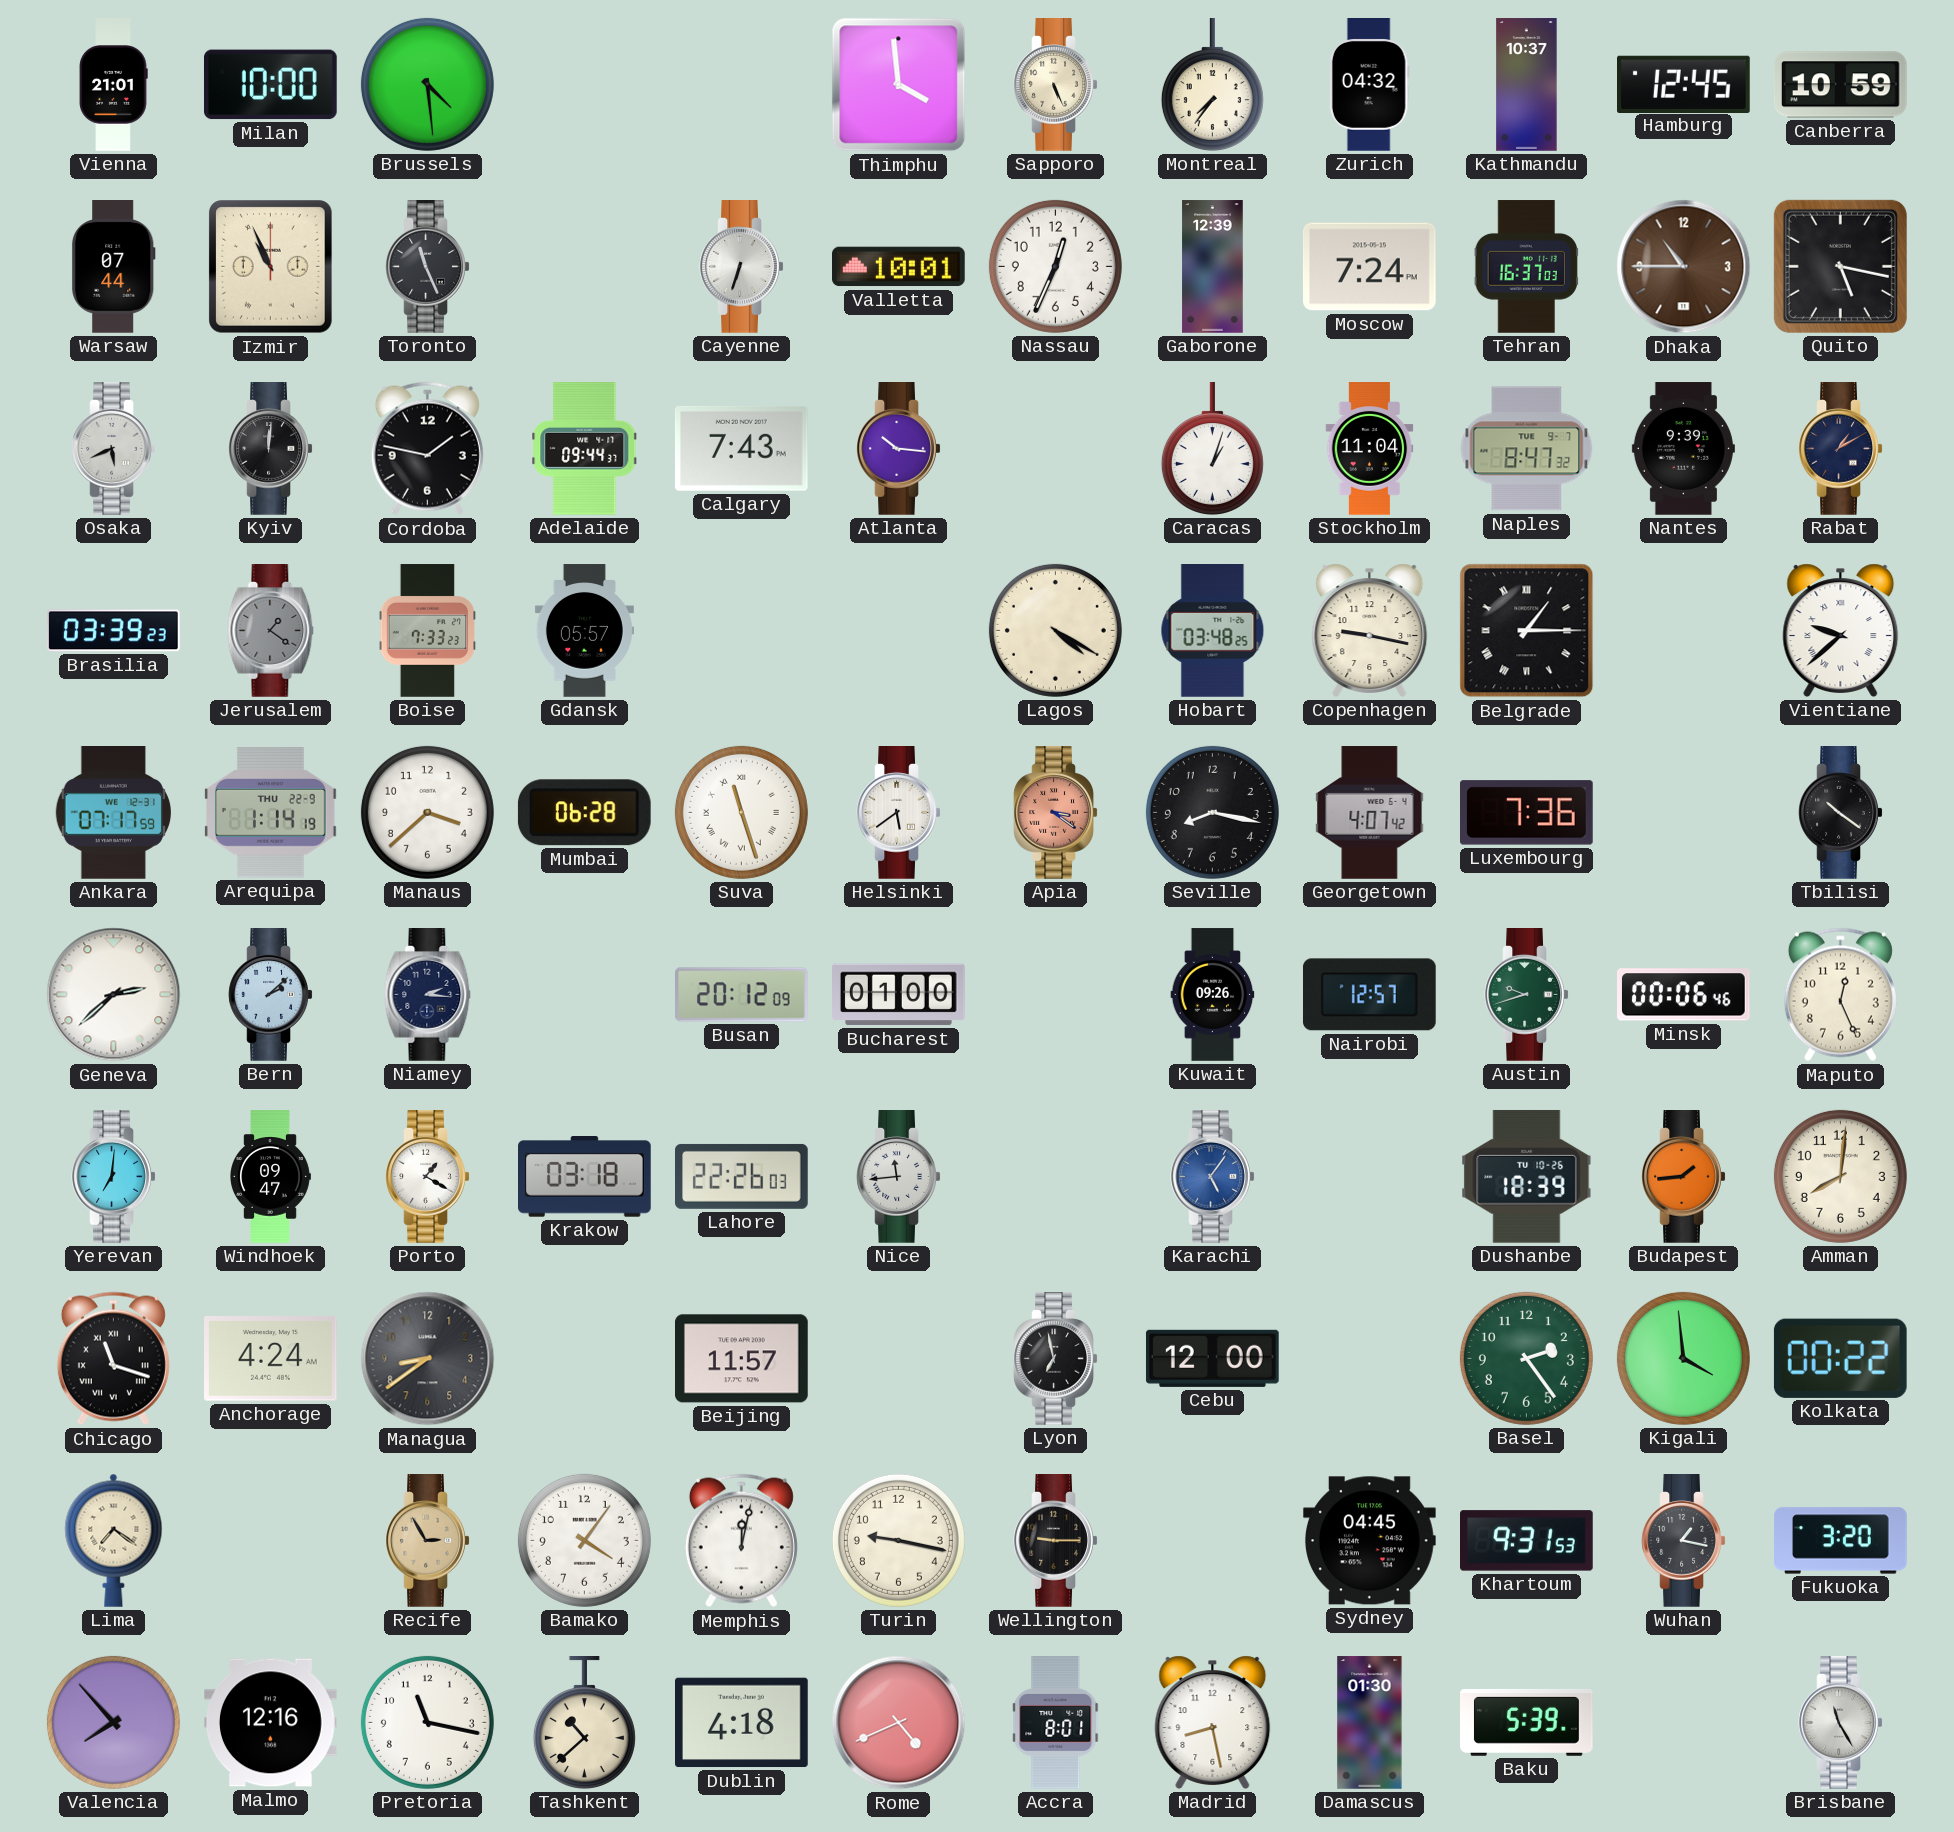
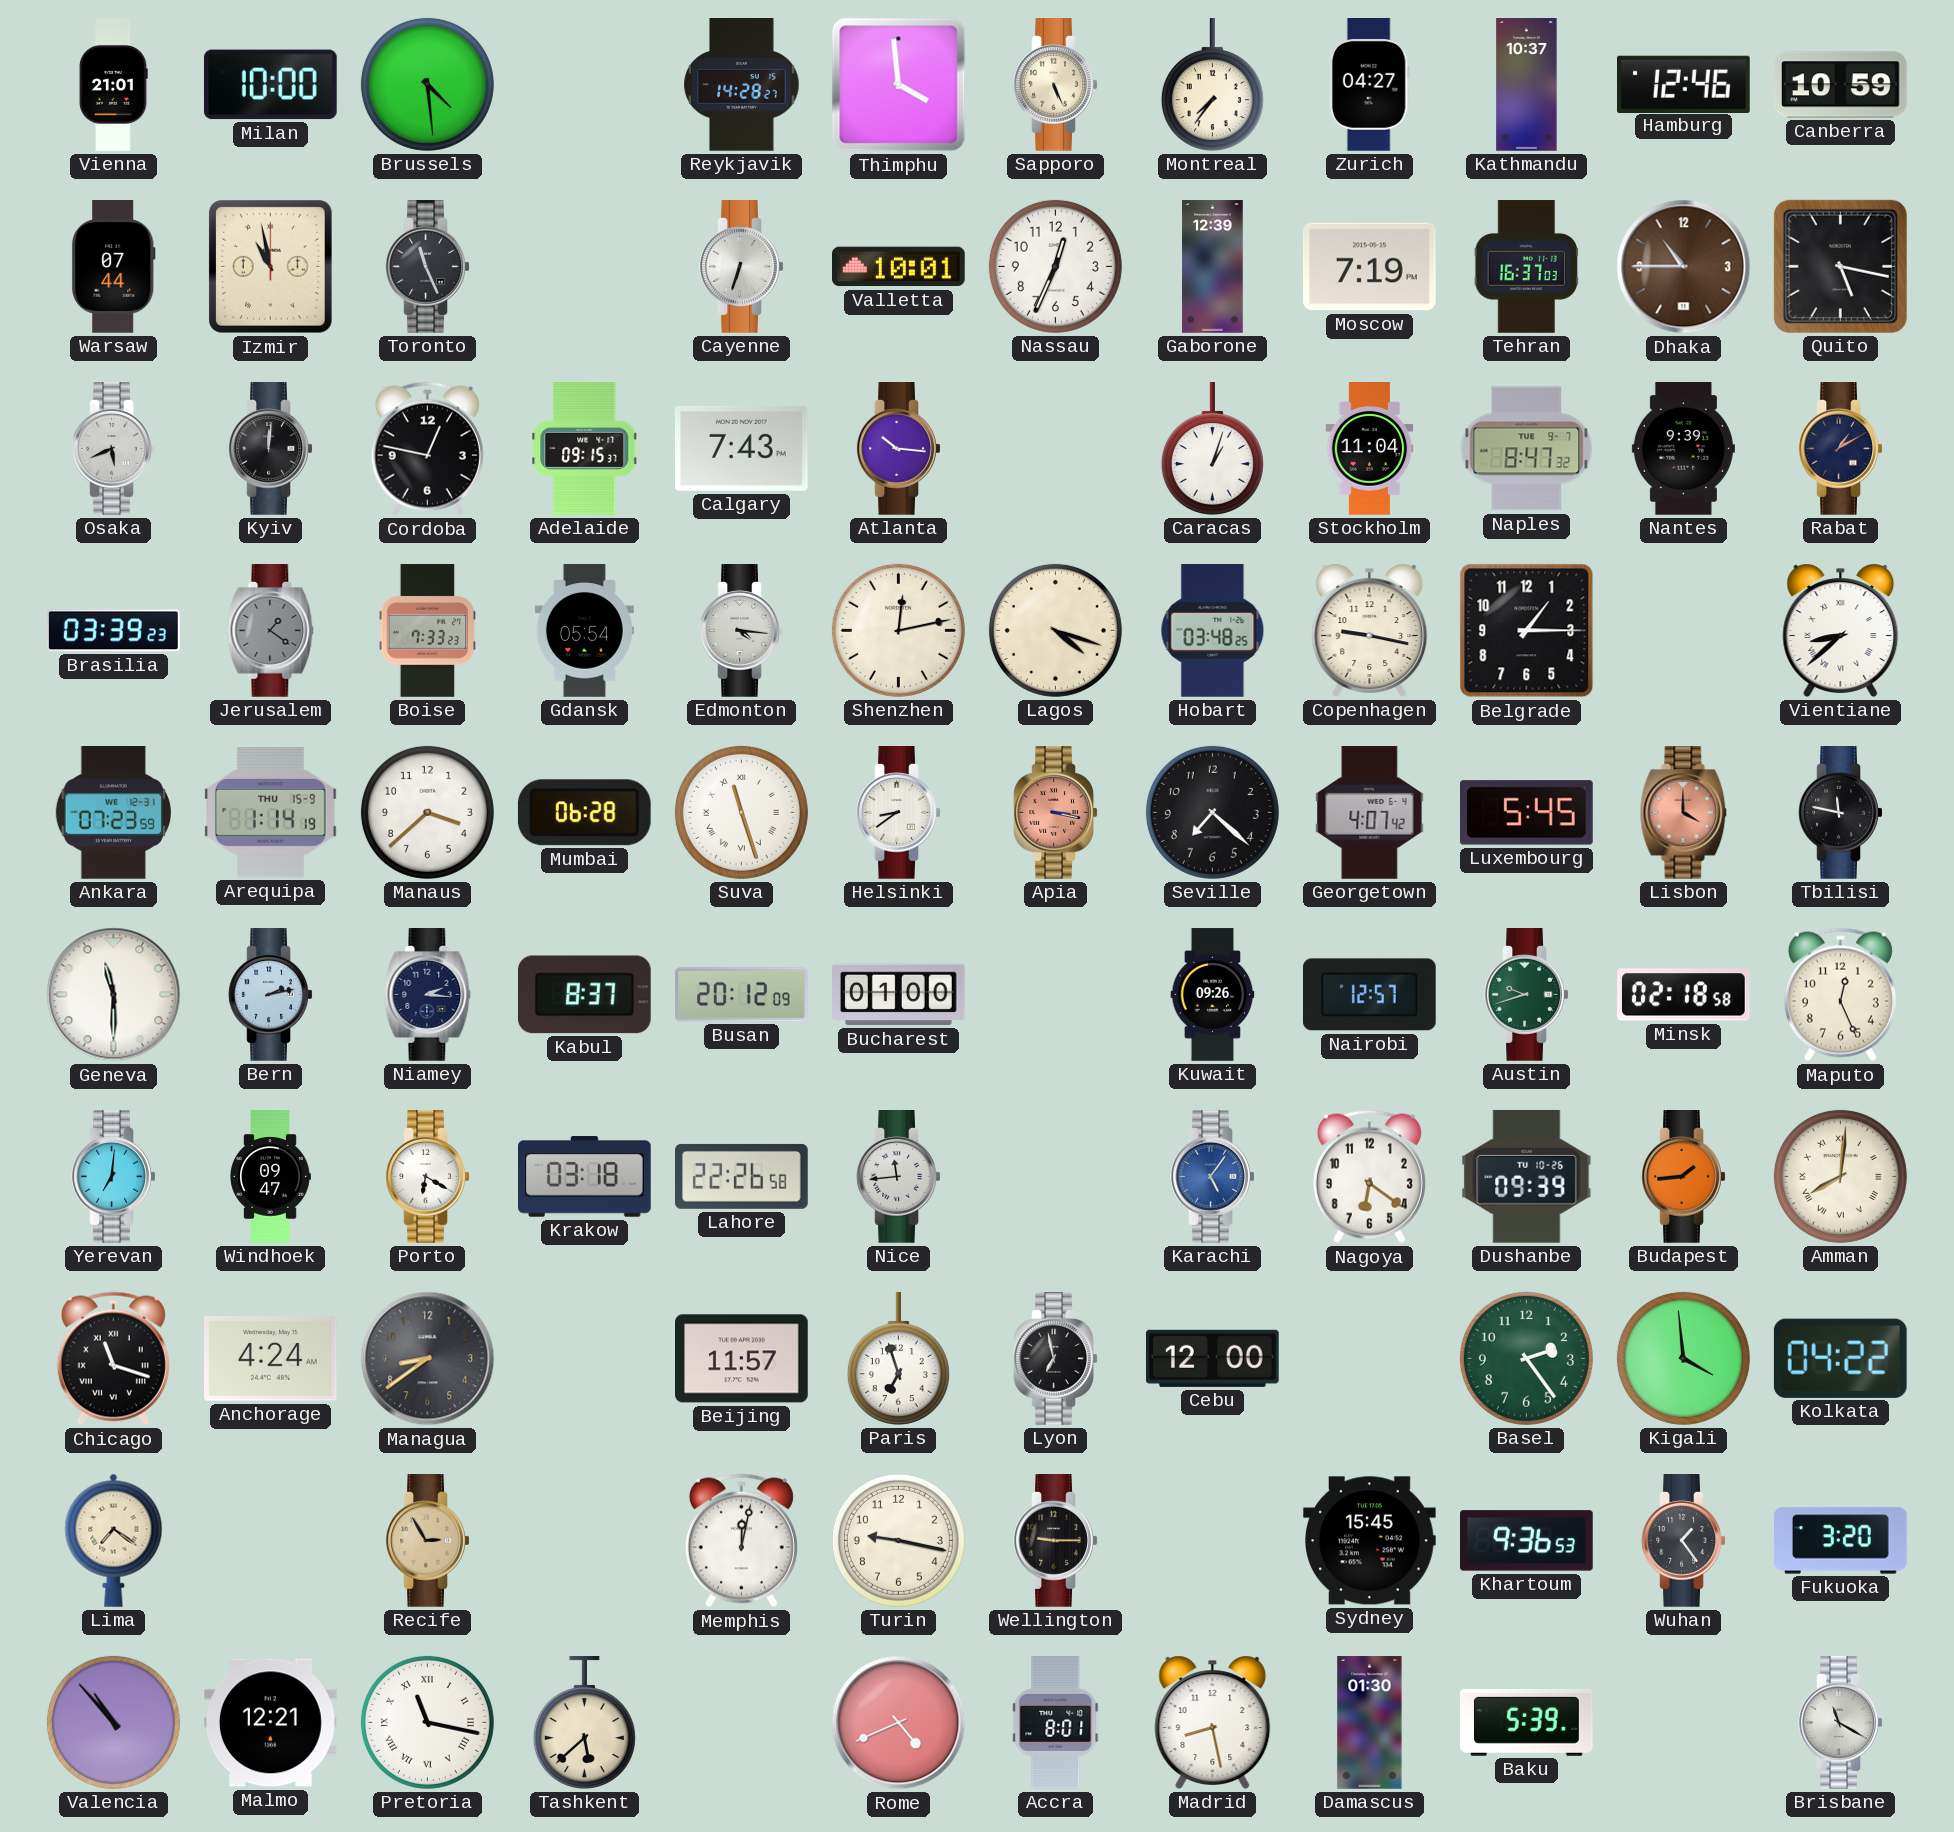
Reykjavik: none -> 14:28 (742, 85)
Zurich: 04:32 -> 04:27 (1369, 85)
Hamburg: 12:45 -> 12:46 (1684, 84)
Izmir: 10:56 -> 10:58 (271, 267)
Moscow: 7:24 -> 7:19 (1369, 267)
Cordoba: 1:47 -> 12:47 (427, 449)
Adelaide: 09:44 -> 09:15 (585, 449)
Gdansk: 05:57 -> 05:54 (584, 631)
Edmonton: none -> 4:16 (742, 631)
Shenzhen: none -> 12:13 (898, 630)
Lagos: 4:20 -> 4:18 (1055, 630)
Belgrade numerals: Roman -> Arabic (1527, 631)
Vientiane: 9:38 -> 8:38 (1841, 630)
Ankara: 07:17 -> 07:23 (113, 813)
Arequipa date: THU 22-9 -> THU 15-9 (271, 813)
Helsinki: 5:39 -> 8:39 (899, 813)
Apia: 3:21 -> 3:17 (1056, 813)
Seville: 8:17 -> 7:22 (1212, 812)
Luxembourg: 7:36 -> 5:45 (1527, 813)
Lisbon: none -> 4:00 (1684, 813)
Tbilisi: 10:21 -> 11:47 (1841, 813)
Geneva: 2:38 -> 11:30 (114, 995)
Bern: 2:08 -> 2:13 (271, 995)
Kabul: none -> 8:37 (584, 995)
Minsk: 00:06 -> 02:18 (1684, 995)
Porto: 1:20 -> 6:20 (428, 1177)
Lahore: 22:26:03 -> 22:26:58 (742, 1176)
Nagoya: none -> 6:21 (1369, 1177)
Dushanbe: 18:39 -> 09:39 (1527, 1176)
Amman numerals: Arabic -> Roman (1840, 1176)
Paris: none -> 6:57 (898, 1359)
Kolkata: 00:22 -> 04:22 (1840, 1358)
Bamako: 4:06 -> none (584, 1540)
Sydney: 04:45 -> 15:45 (1370, 1541)
Khartoum: 9:31 -> 9:36 (1527, 1541)
Wuhan: 1:17 -> 1:24 (1684, 1541)
Valencia: 7:53 -> 10:53 (113, 1722)
Malmo: 12:16 -> 12:21 (271, 1723)
Pretoria numerals: Arabic -> Roman (427, 1722)
Tashkent: 10:38 -> 5:38 (584, 1723)
Dublin: 4:18 -> none (742, 1723)
Brisbane: 11:25 -> 11:20 (1841, 1723)
